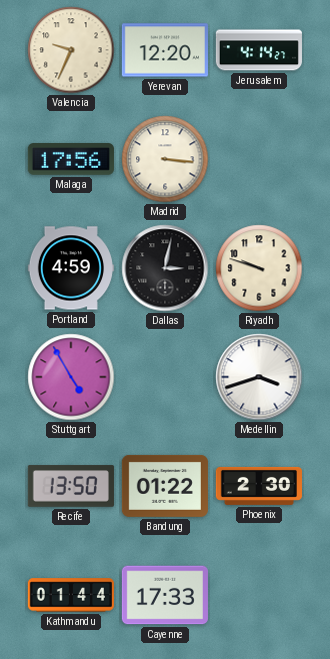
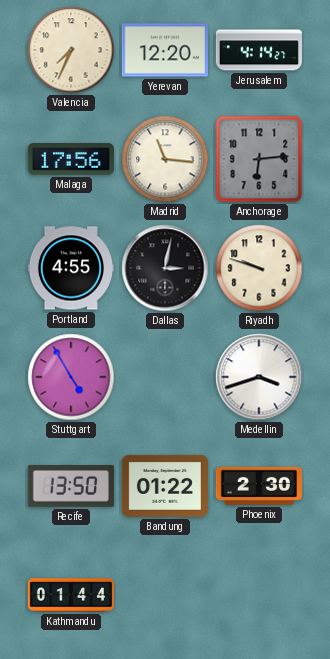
Valencia: 9:34 -> 7:34 (71, 50)
Madrid: 3:16 -> 11:16 (165, 159)
Anchorage: none -> 6:14 (259, 159)
Portland: 4:59 -> 4:55 (71, 268)
Cayenne: 17:33 -> none (165, 595)
